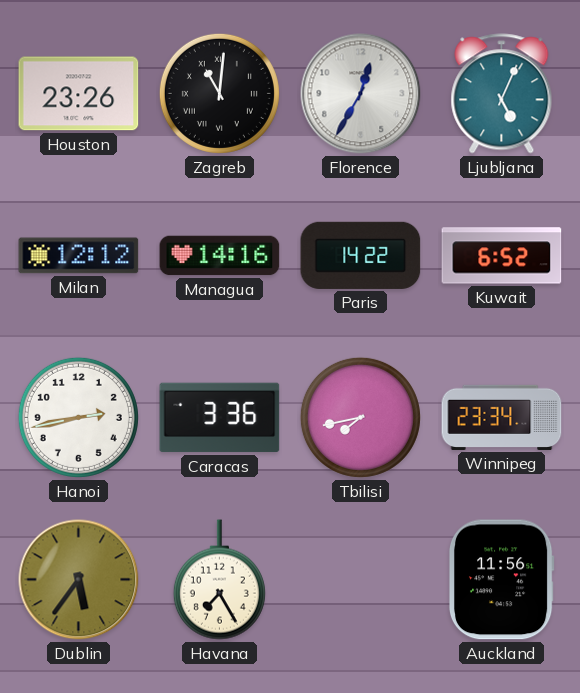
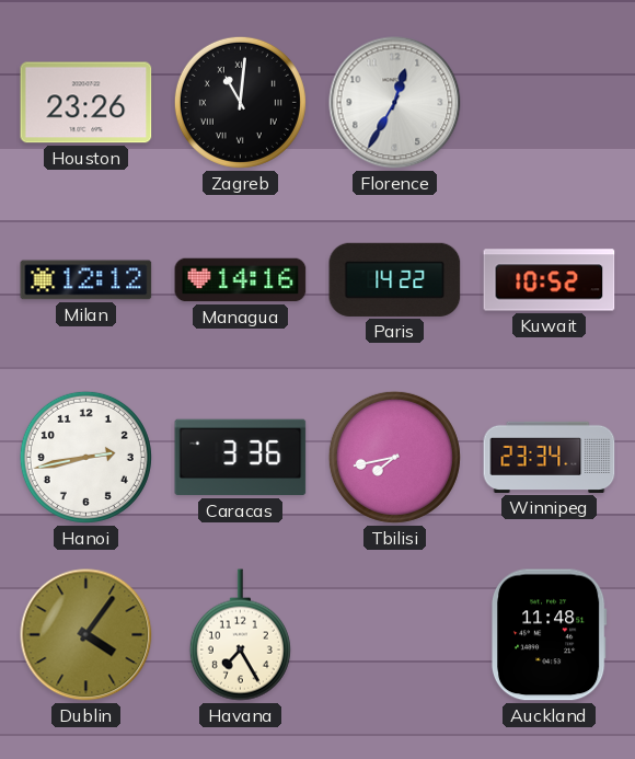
Ljubljana: 5:04 -> none (502, 94)
Kuwait: 6:52 -> 10:52 (550, 280)
Dublin: 5:36 -> 4:06 (86, 635)
Auckland: 11:56 -> 11:48 (549, 635)
